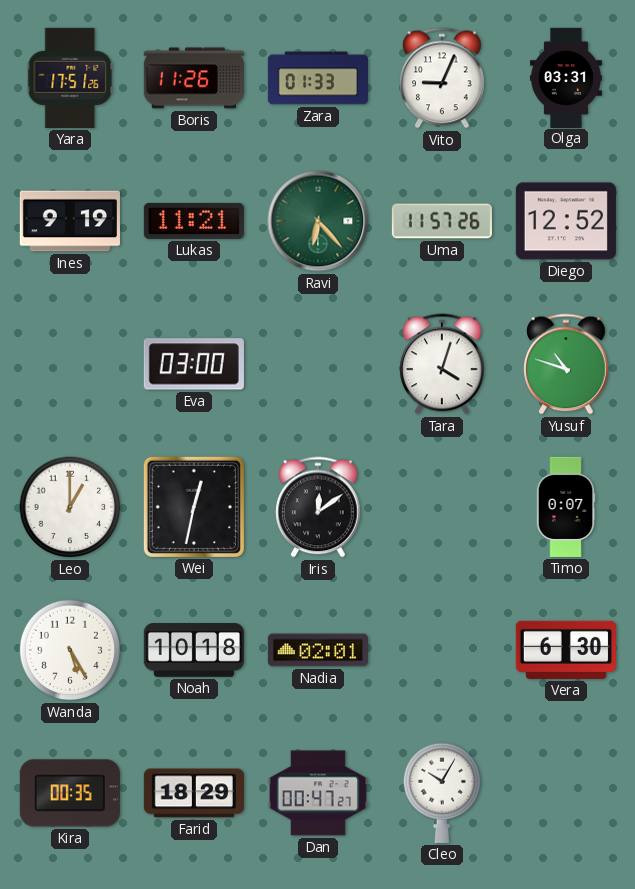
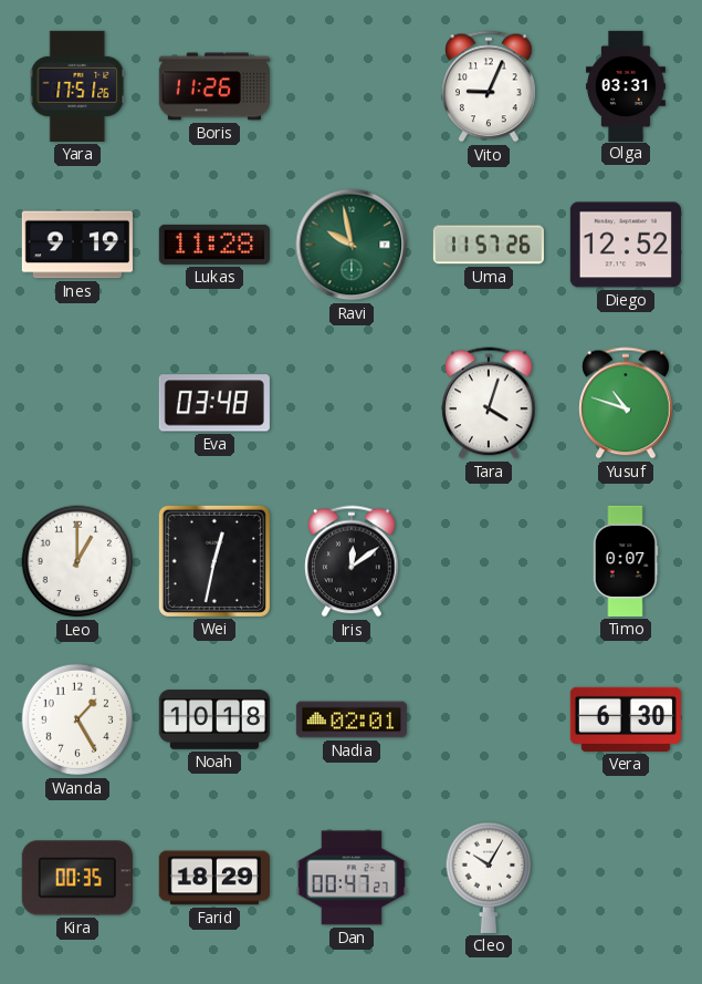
Zara: 01:33 -> none (318, 78)
Lukas: 11:21 -> 11:28 (214, 245)
Ravi: 6:23 -> 9:58 (352, 245)
Eva: 03:00 -> 03:48 (214, 403)
Wanda: 5:25 -> 1:25 (77, 719)
